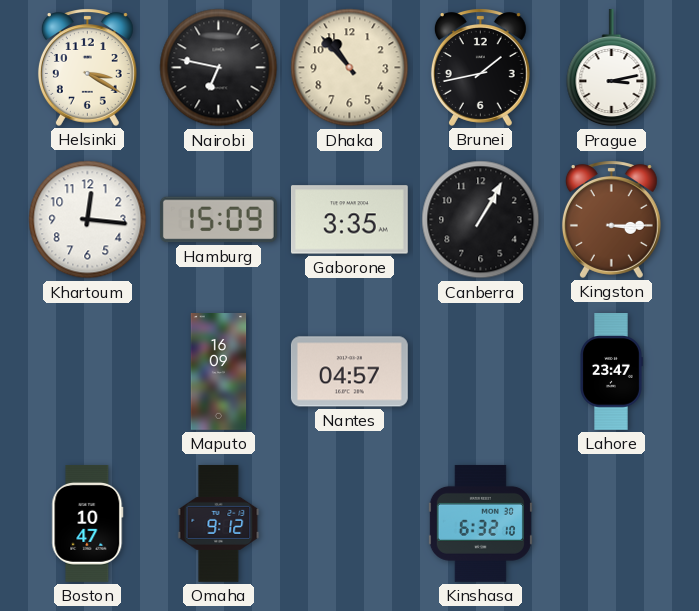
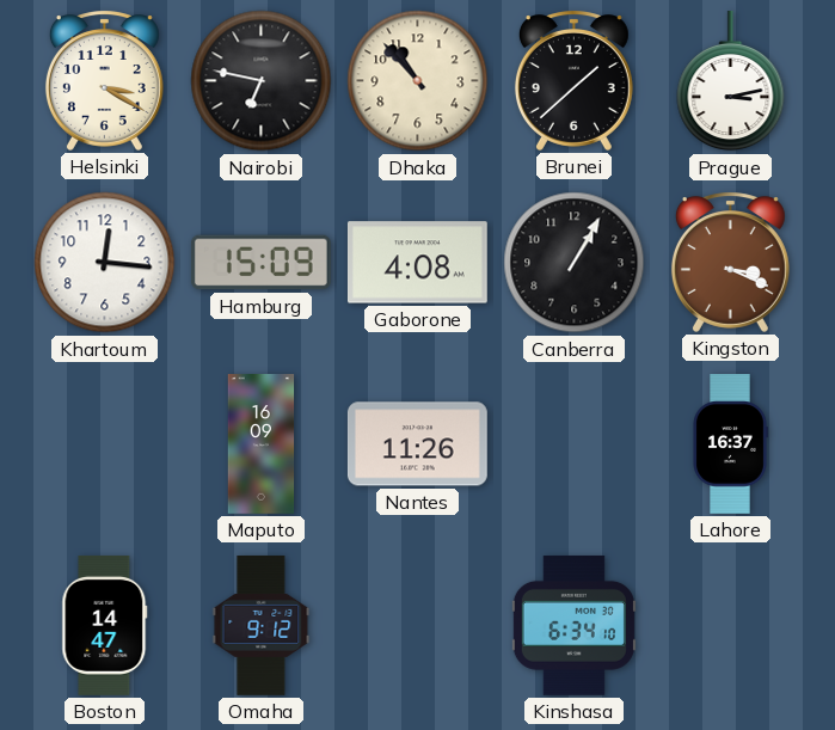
Brunei: 1:43 -> 1:38 (573, 80)
Gaborone: 3:35 -> 4:08 (417, 263)
Kingston: 3:15 -> 3:19 (730, 262)
Nantes: 04:57 -> 11:26 (417, 444)
Lahore: 23:47 -> 16:37 (730, 444)
Boston: 10:47 -> 14:47 (105, 626)
Kinshasa: 6:32 -> 6:34 (573, 625)
